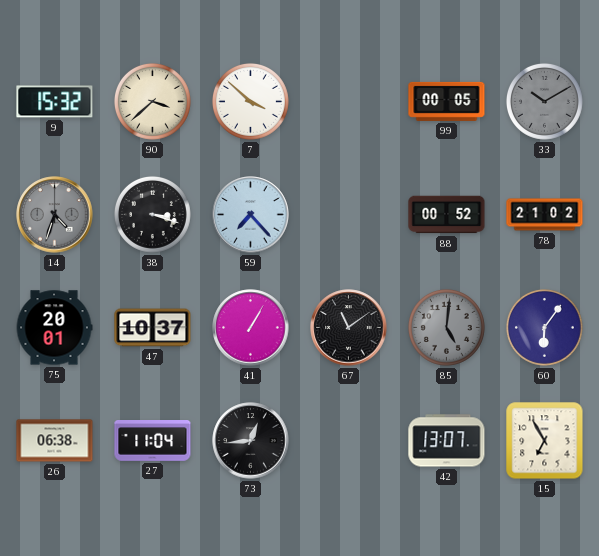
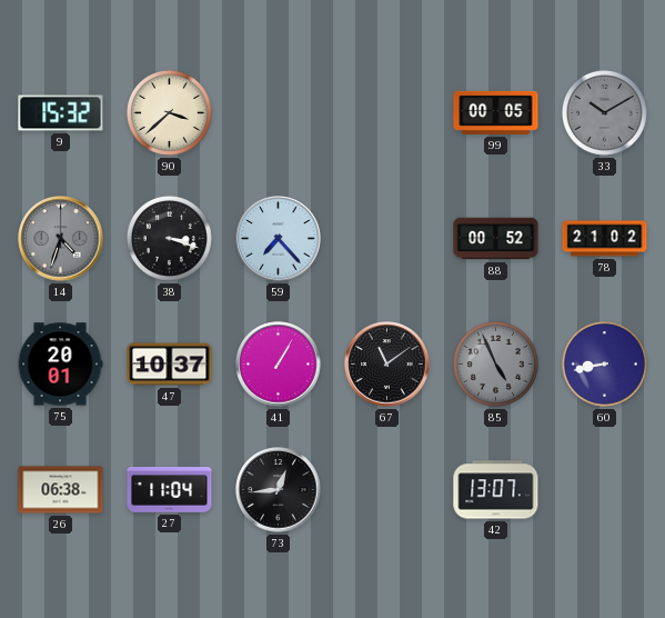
7: 3:52 -> none (250, 101)
85: 5:01 -> 4:56 (495, 363)
60: 6:06 -> 8:43 (604, 363)
15: 6:55 -> none (545, 441)
